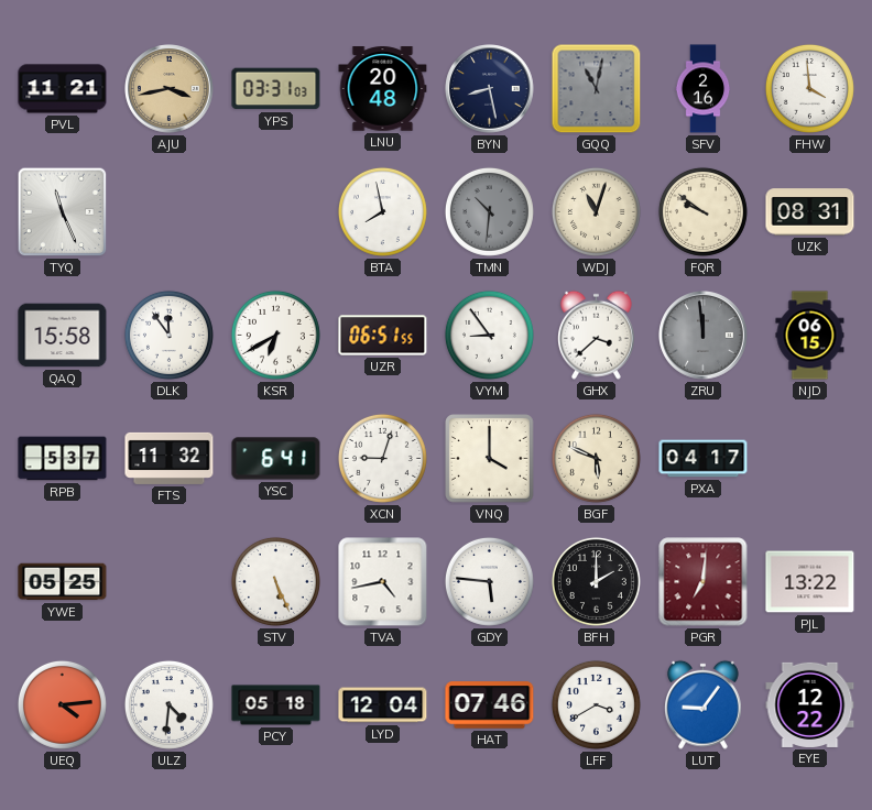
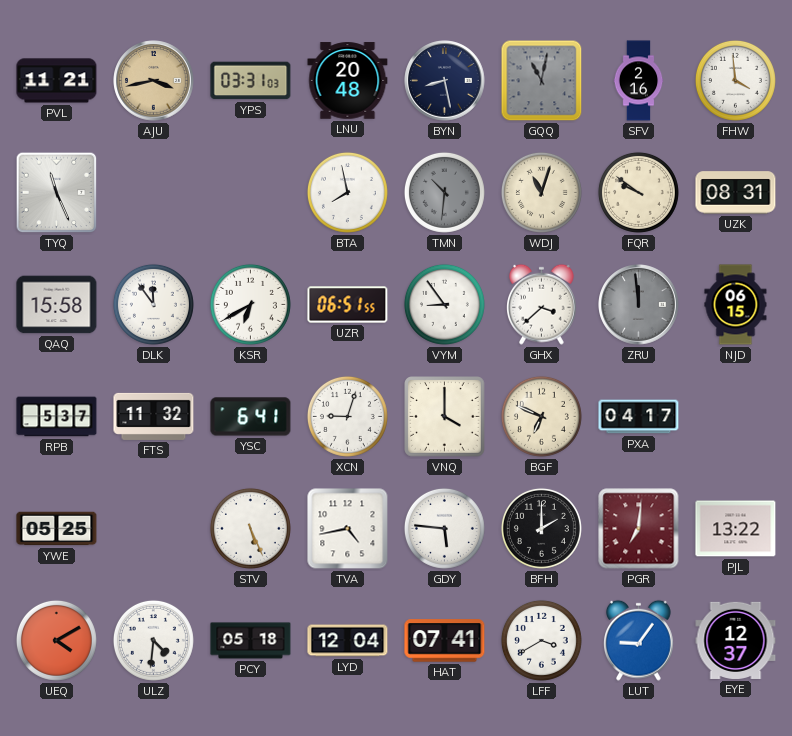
BGF: 5:49 -> 6:49 (541, 416)
UEQ: 4:14 -> 4:10 (56, 640)
HAT: 07:46 -> 07:41 (445, 641)
EYE: 12:22 -> 12:37 (736, 640)
